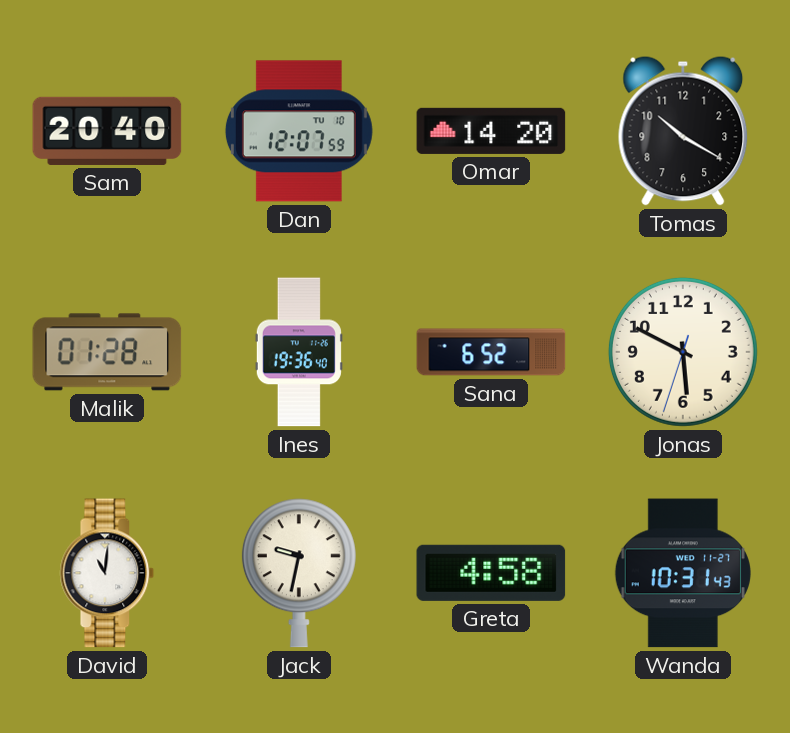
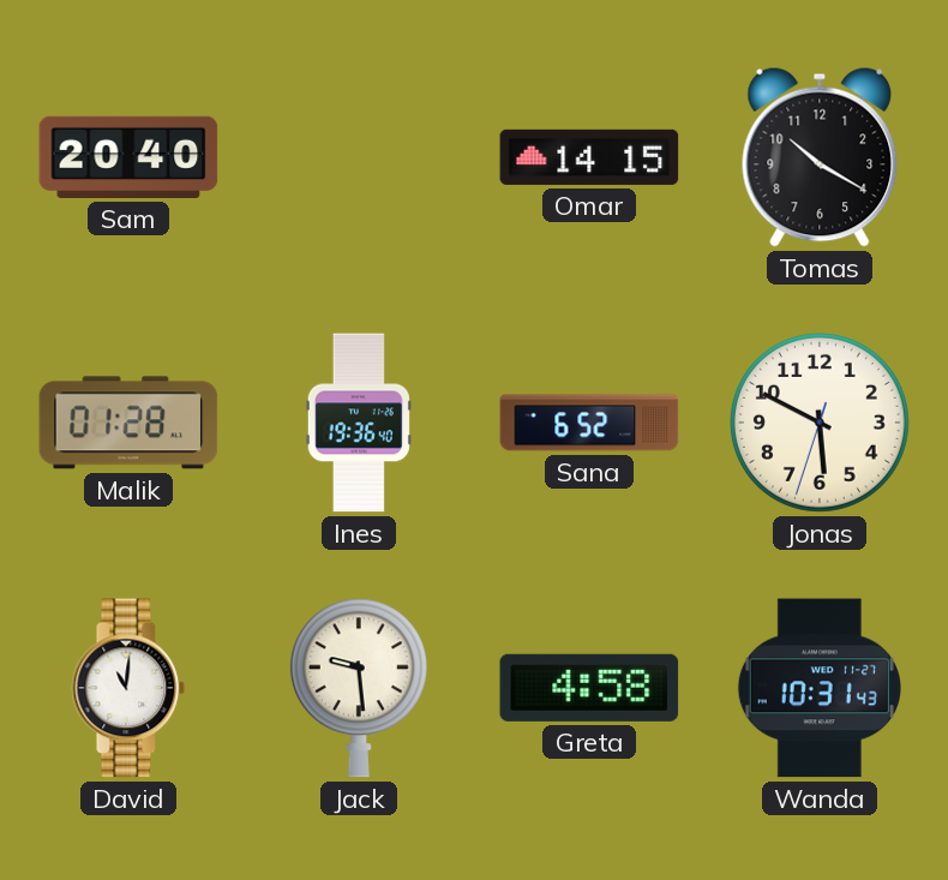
Dan: 12:07 -> none (299, 131)
Omar: 14:20 -> 14:15 (589, 157)
Jack: 9:32 -> 9:29 (359, 688)
